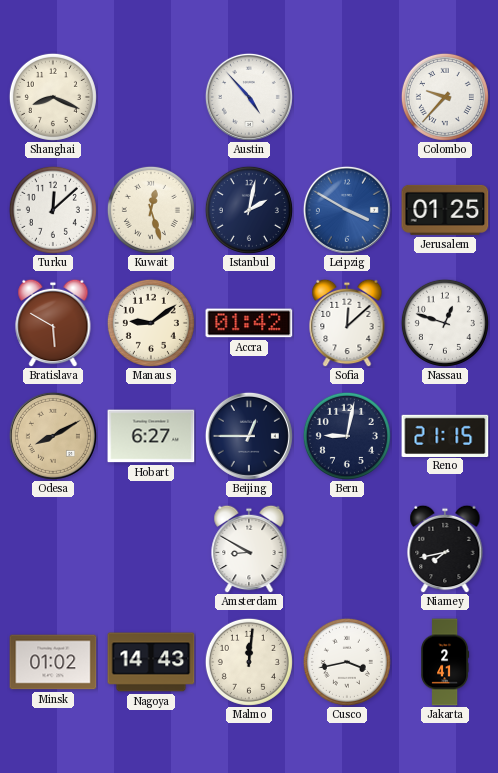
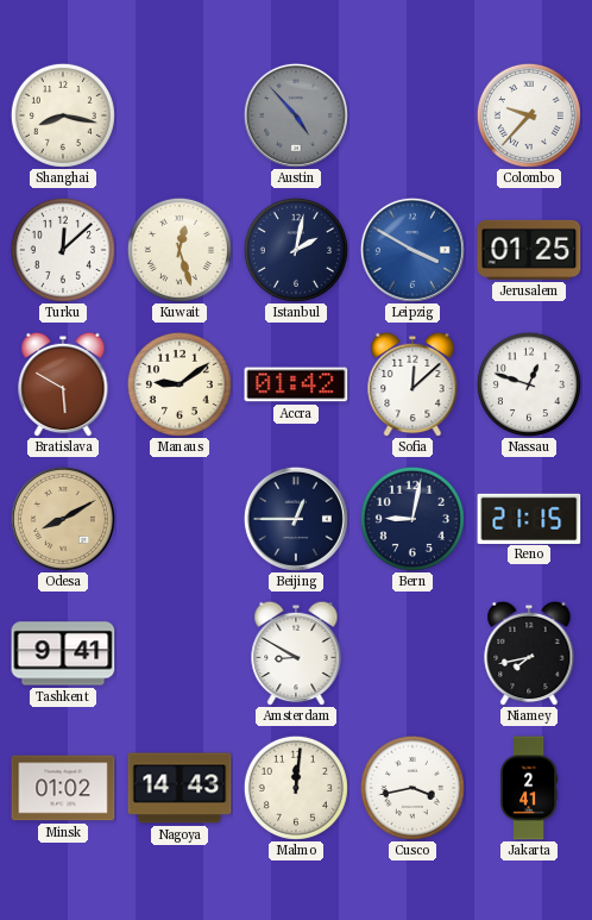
Shanghai: 8:19 -> 8:17 (63, 115)
Austin dial: white -> grey (296, 115)
Hobart: 6:27 -> none (151, 436)
Tashkent: none -> 9:41 (63, 653)
